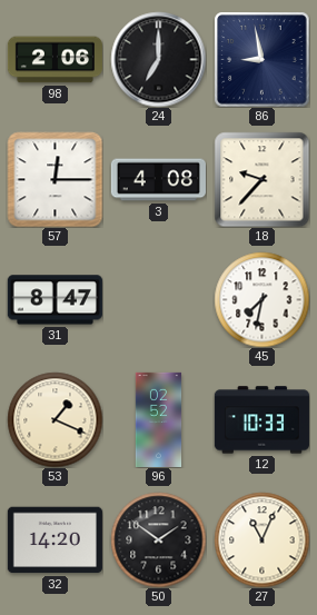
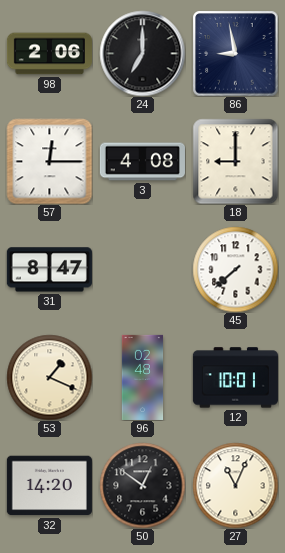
18: 9:37 -> 9:00 (235, 161)
45: 7:32 -> 7:38 (235, 269)
96: 02:52 -> 02:48 (143, 377)
12: 10:33 -> 10:01 (235, 378)
50: 1:51 -> 12:51 (142, 485)
